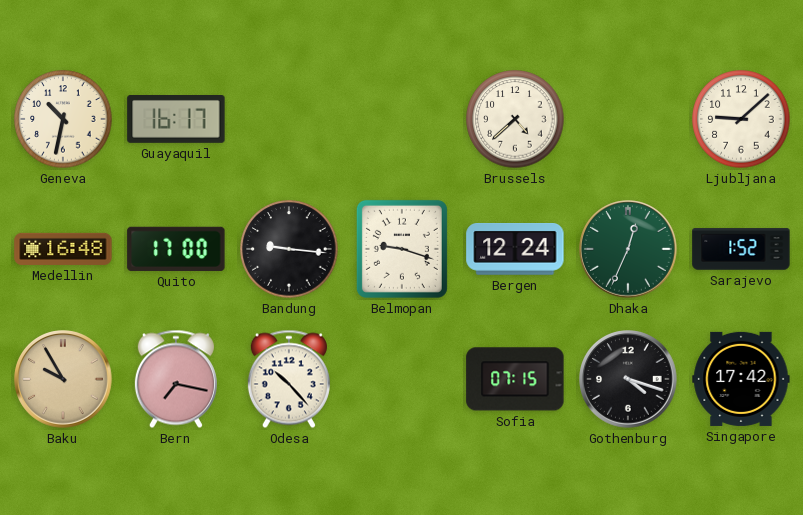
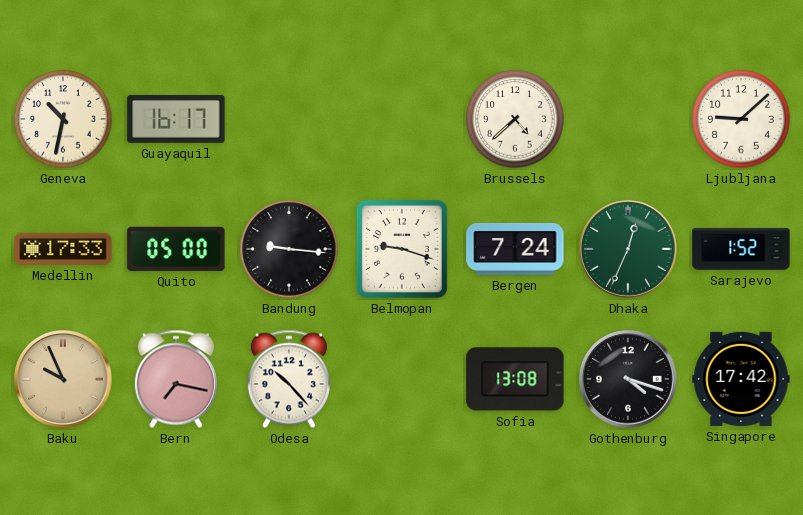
Medellin: 16:48 -> 17:33 (63, 249)
Quito: 17:00 -> 05:00 (176, 249)
Bergen: 12:24 -> 7:24 (515, 250)
Baku: 9:55 -> 9:56 (63, 379)
Sofia: 07:15 -> 13:08 (515, 379)
